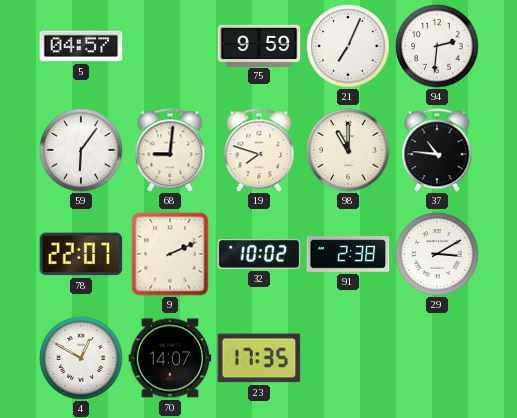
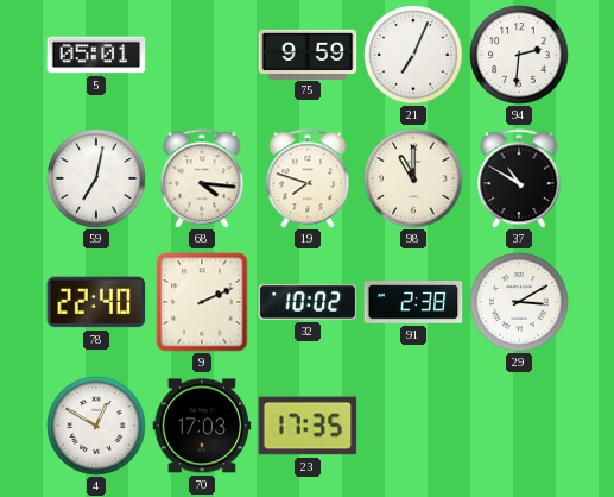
5: 04:57 -> 05:01 (96, 55)
59: 6:06 -> 7:02 (96, 178)
68: 9:01 -> 4:16 (202, 178)
37: 10:46 -> 10:50 (519, 178)
78: 22:07 -> 22:40 (96, 302)
70: 14:07 -> 17:03 (202, 426)
